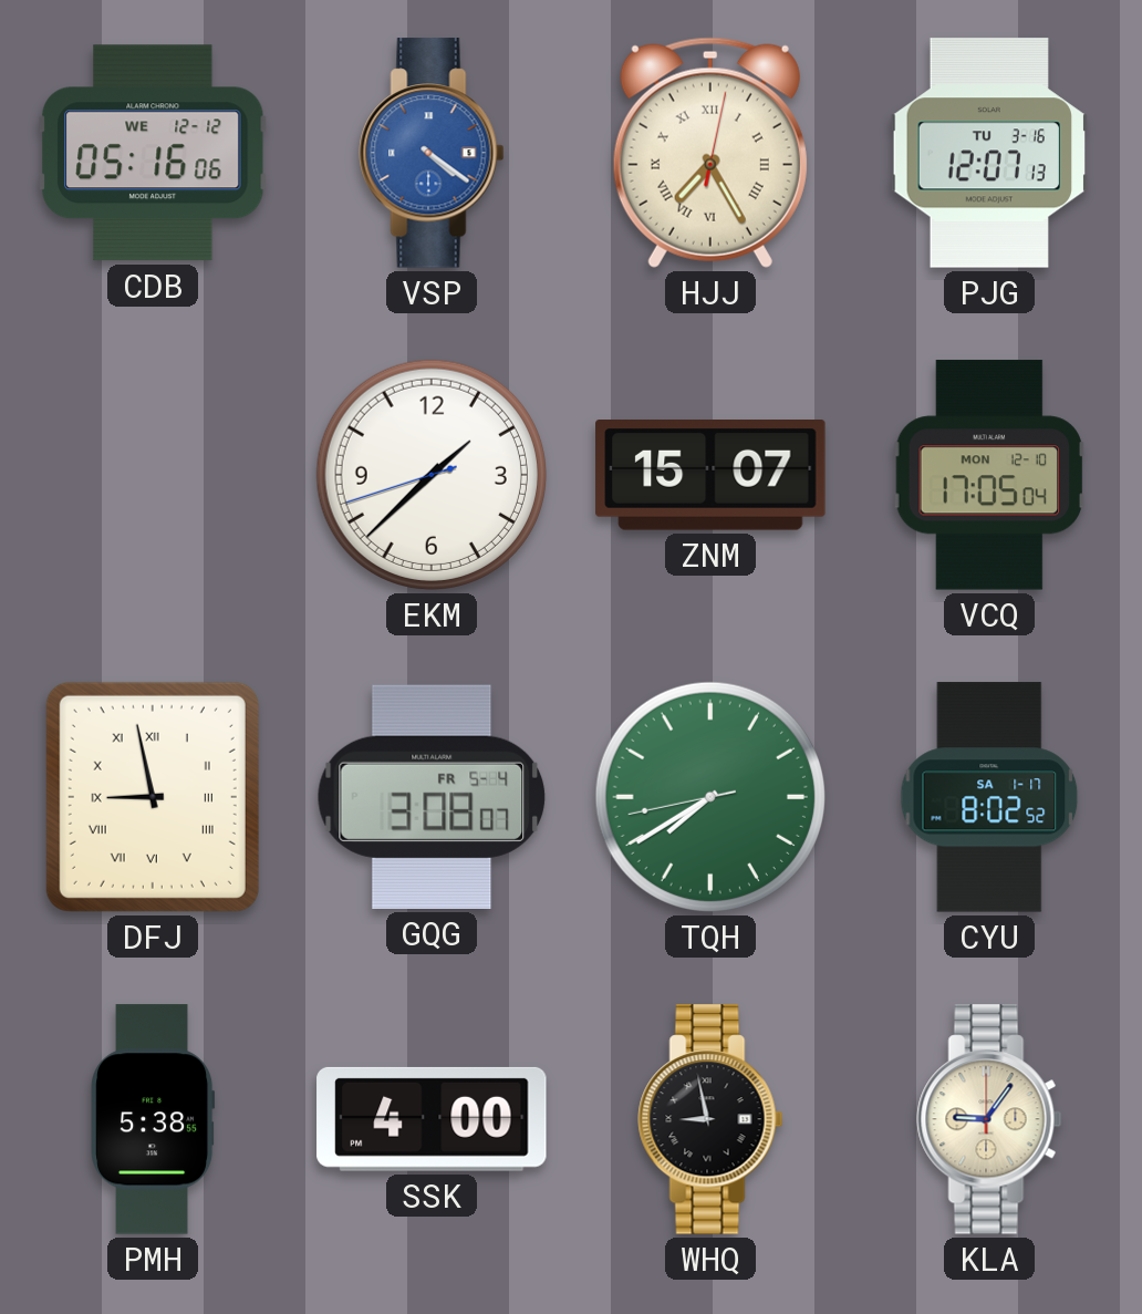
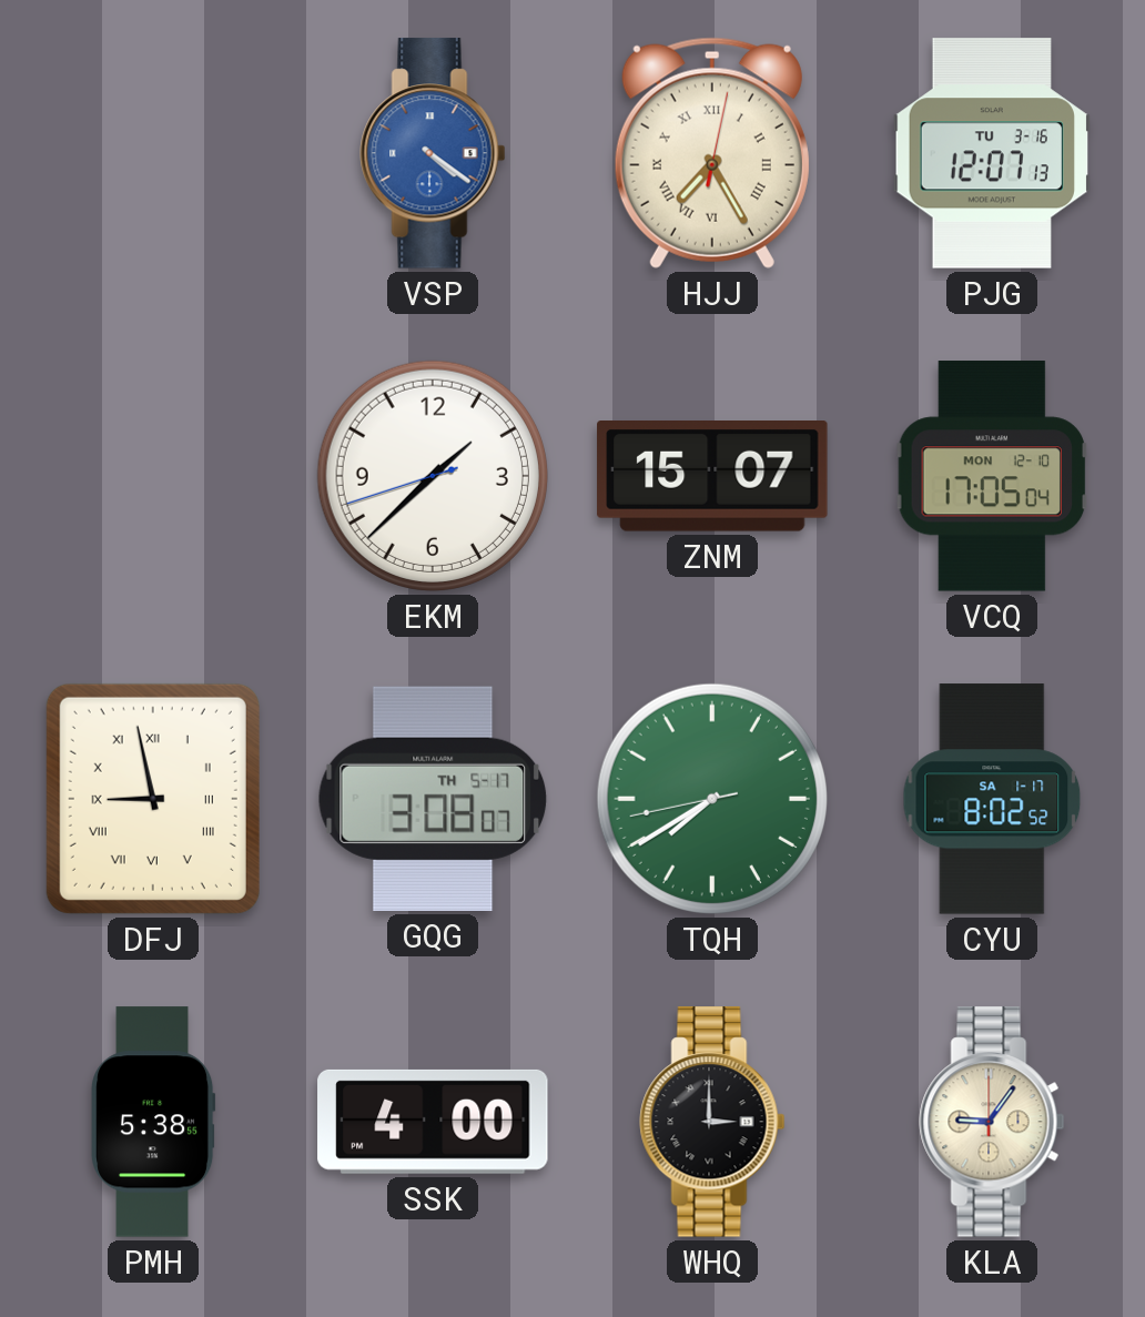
CDB: 05:16 -> none (154, 153)
GQG date: FR 5-4 -> TH 5-17 (433, 799)
WHQ: 8:58 -> 3:00 (712, 1122)
